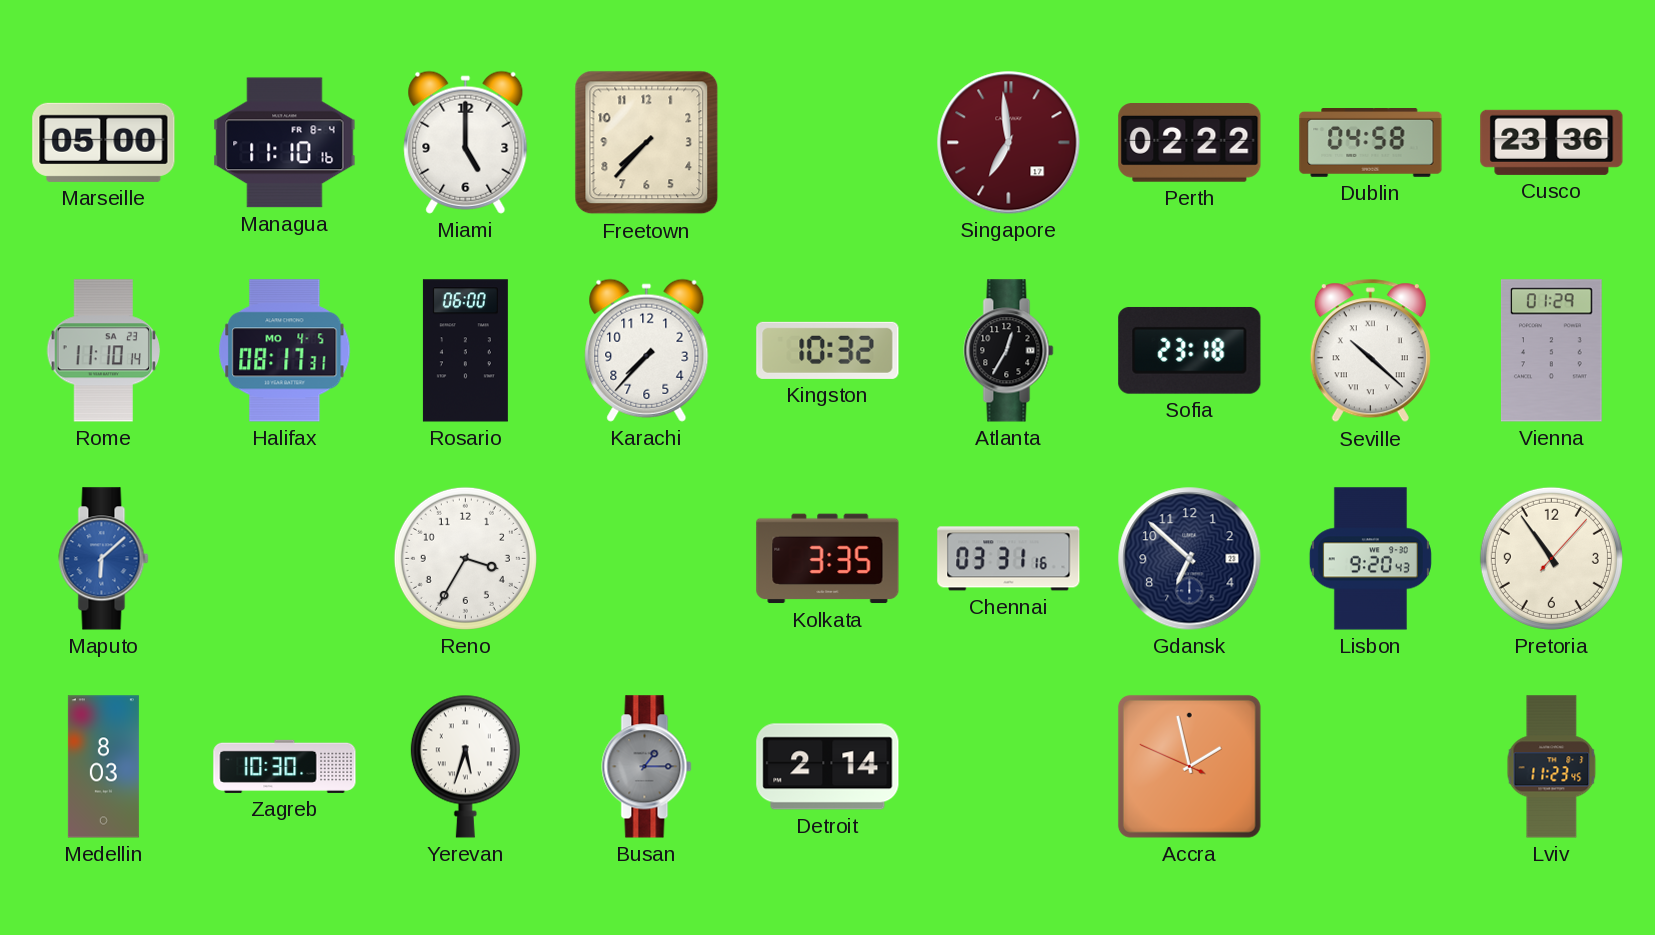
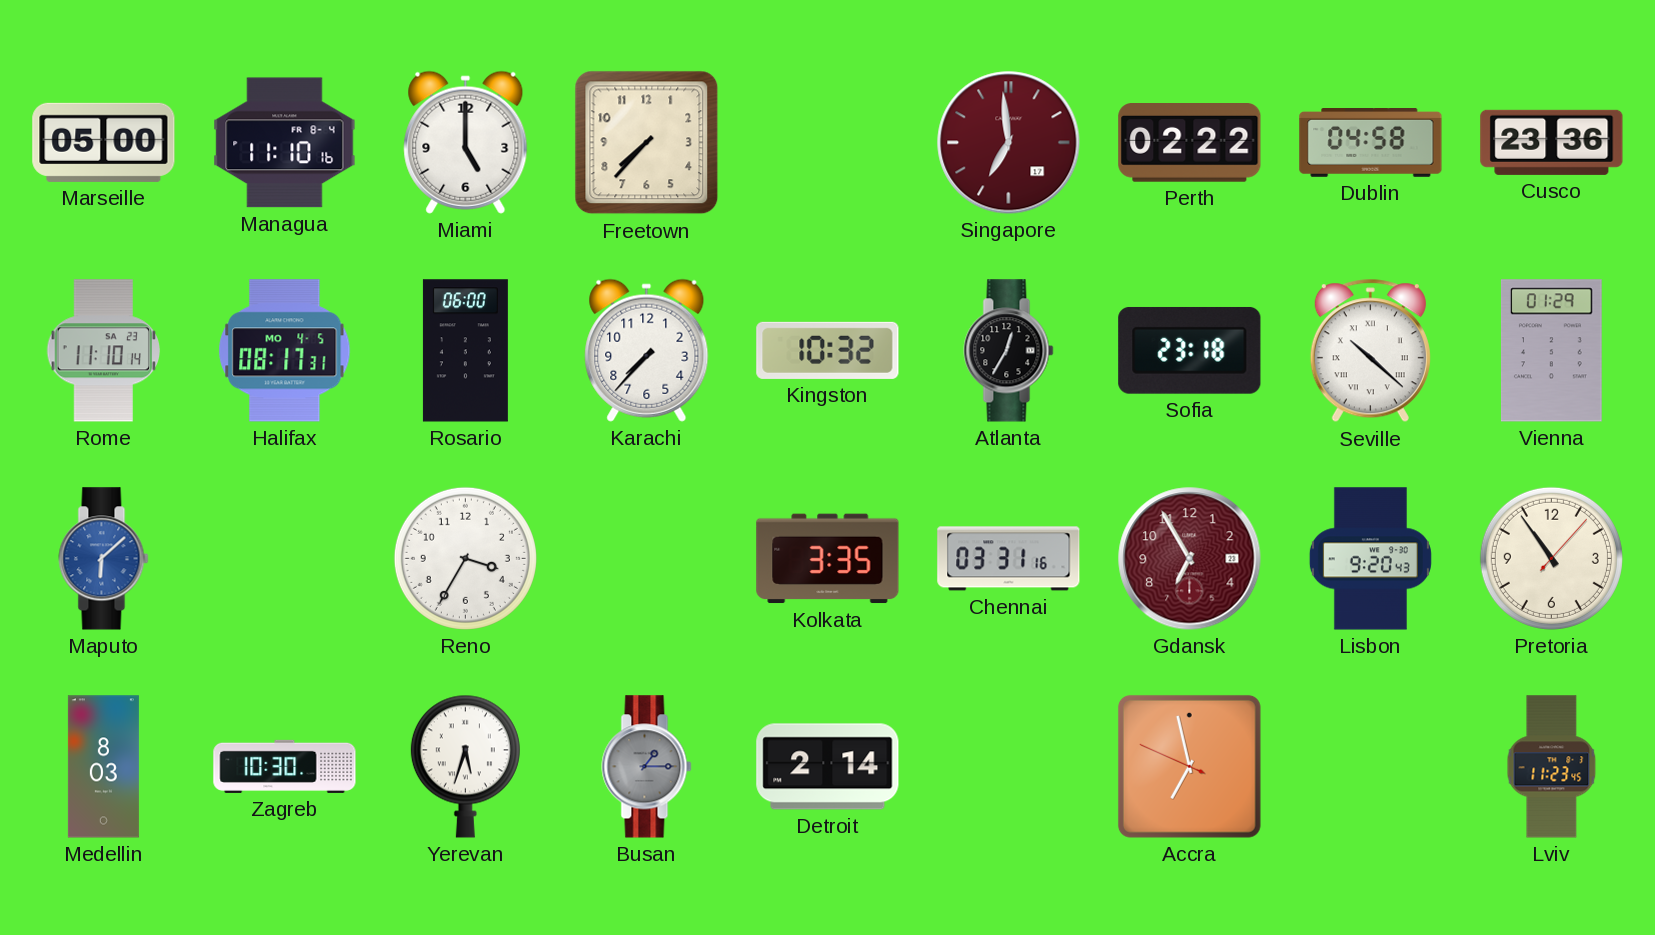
Gdansk: 6:52 -> 6:55 (1190, 559)
Gdansk dial: navy -> burgundy (1190, 559)
Accra: 1:57 -> 6:57 (1189, 766)
